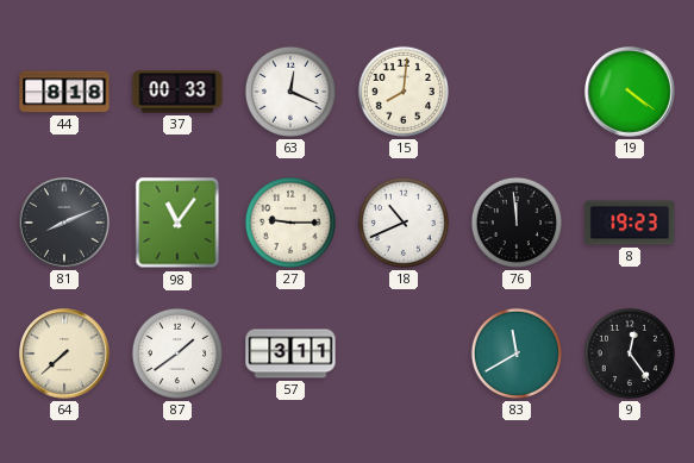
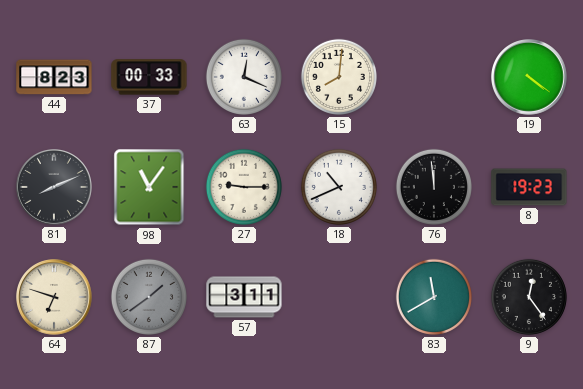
44: 8:18 -> 8:23 (54, 77)
64: 7:38 -> 6:48 (54, 297)
87 dial: white -> grey (149, 297)
